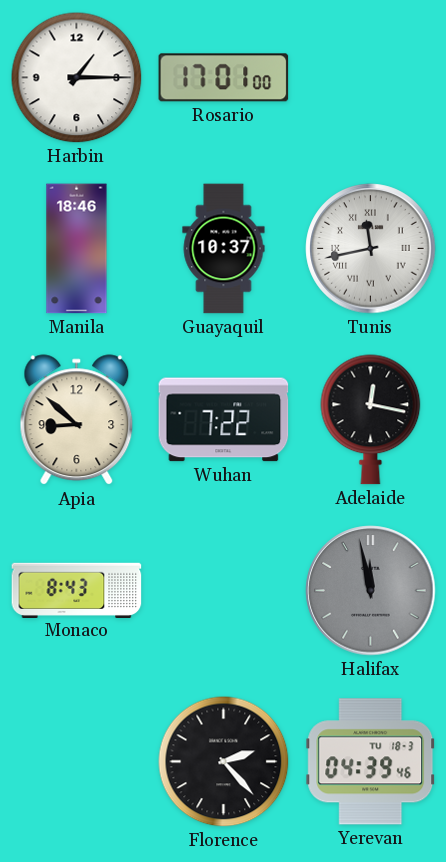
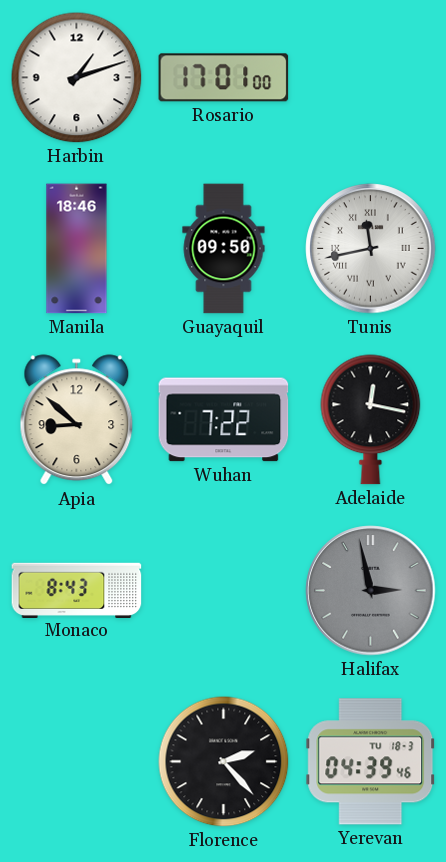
Harbin: 1:15 -> 1:12 (77, 78)
Guayaquil: 10:37 -> 09:50 (224, 249)
Halifax: 11:58 -> 2:58 (371, 591)
